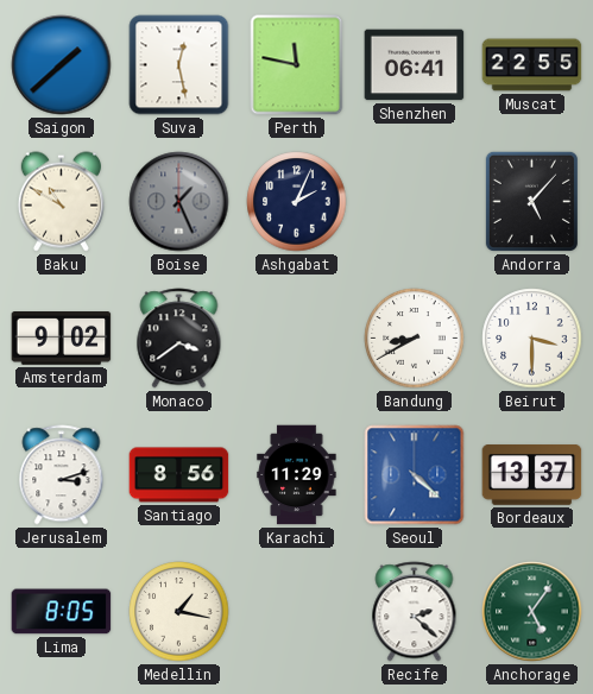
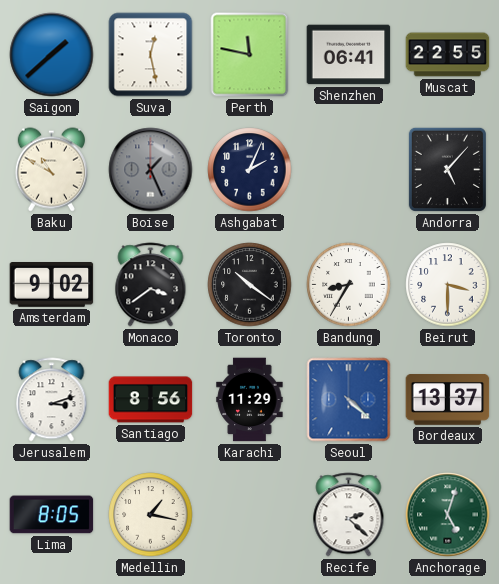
Toronto: none -> 10:21 (250, 285)
Bandung: 8:40 -> 8:35 (349, 285)
Anchorage: 5:06 -> 5:03 (448, 515)
